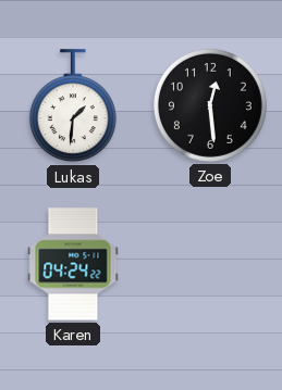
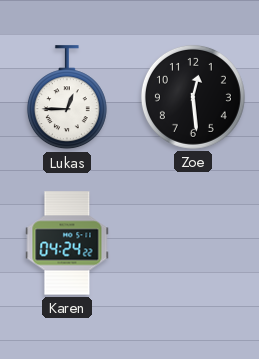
Lukas: 1:31 -> 12:45 (67, 98)
